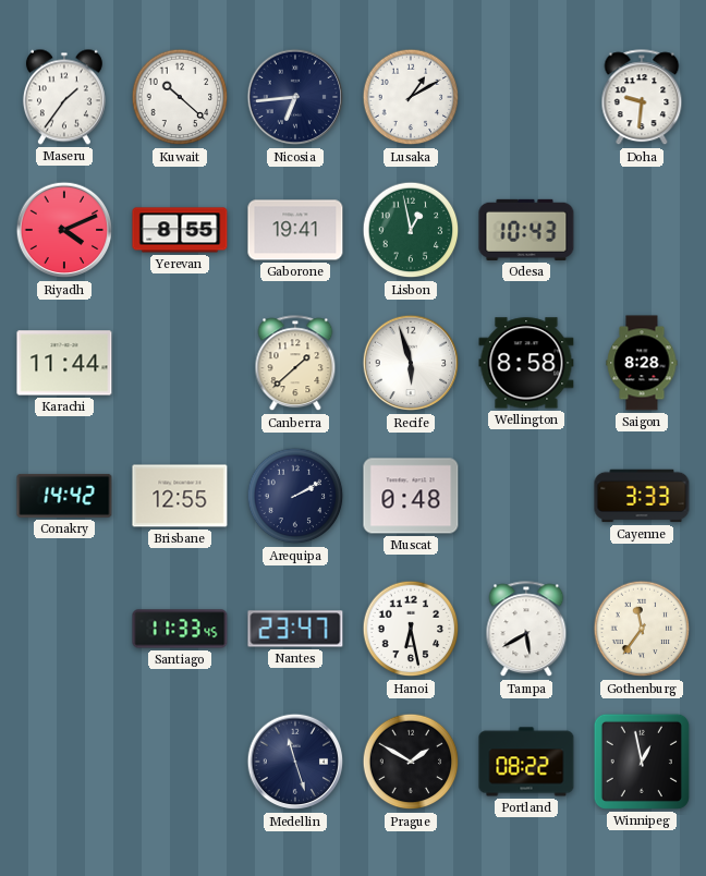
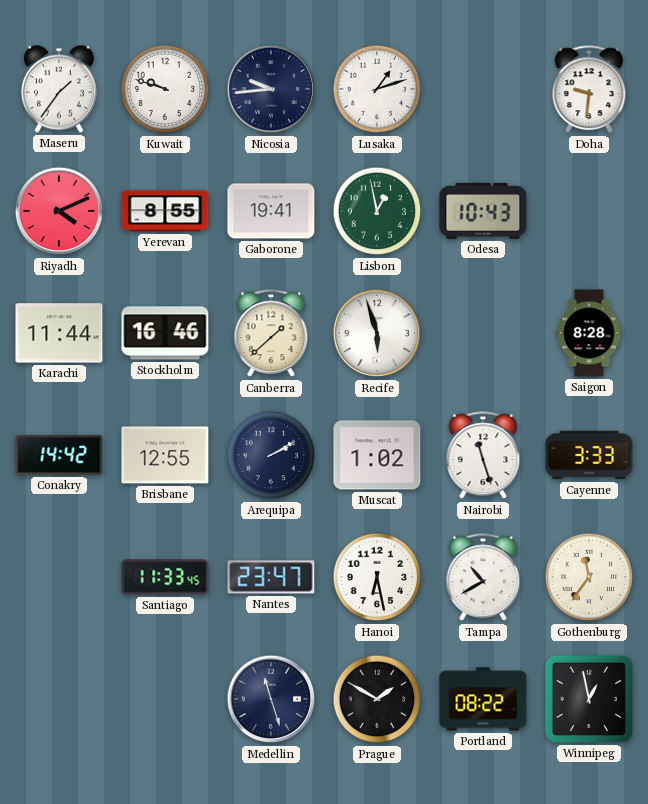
Kuwait: 10:22 -> 9:48 (165, 89)
Nicosia: 6:44 -> 9:44 (271, 89)
Lusaka: 1:10 -> 1:12 (377, 89)
Stockholm: none -> 16:46 (165, 333)
Wellington: 8:58 -> none (526, 363)
Muscat: 0:48 -> 1:02 (377, 455)
Nairobi: none -> 11:27 (483, 456)
Tampa: 5:40 -> 10:40 (483, 578)
